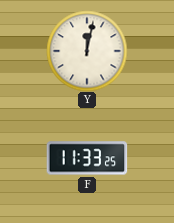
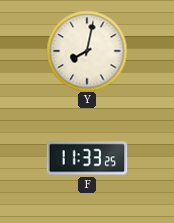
Y: 12:02 -> 8:02 (87, 51)
